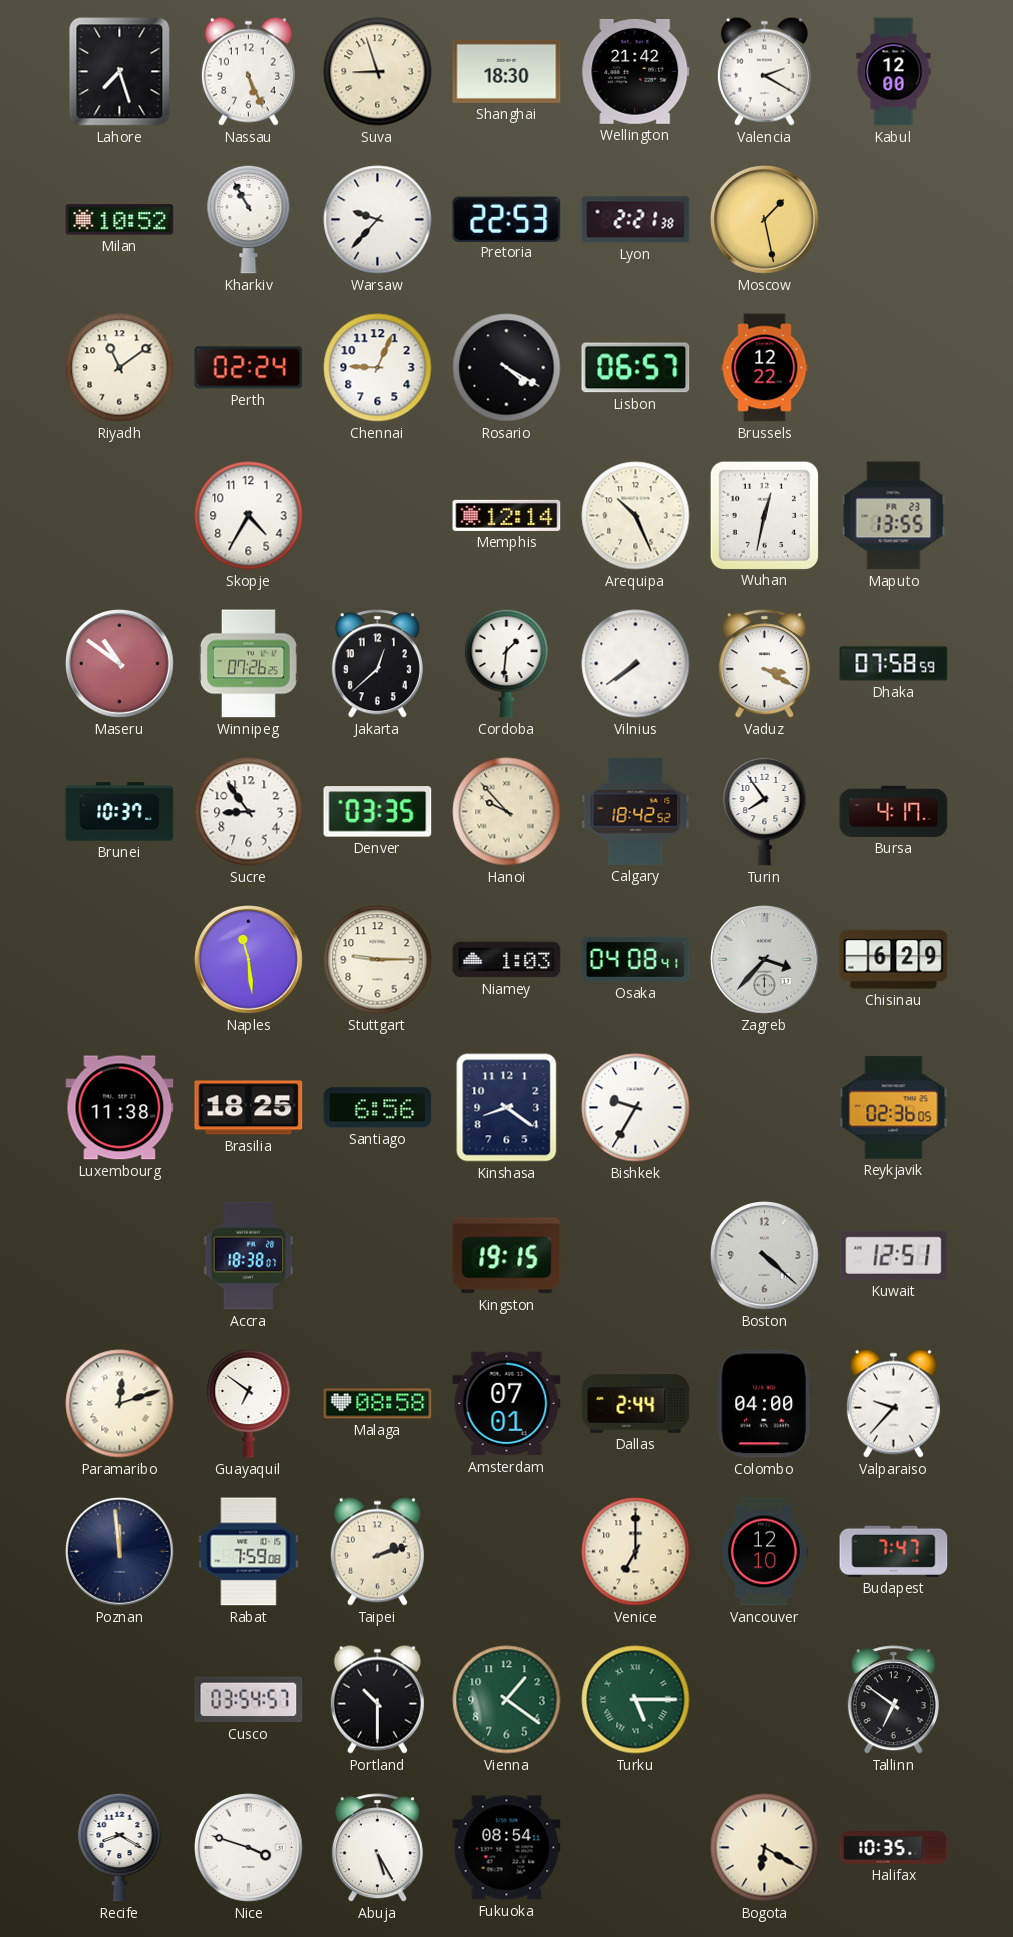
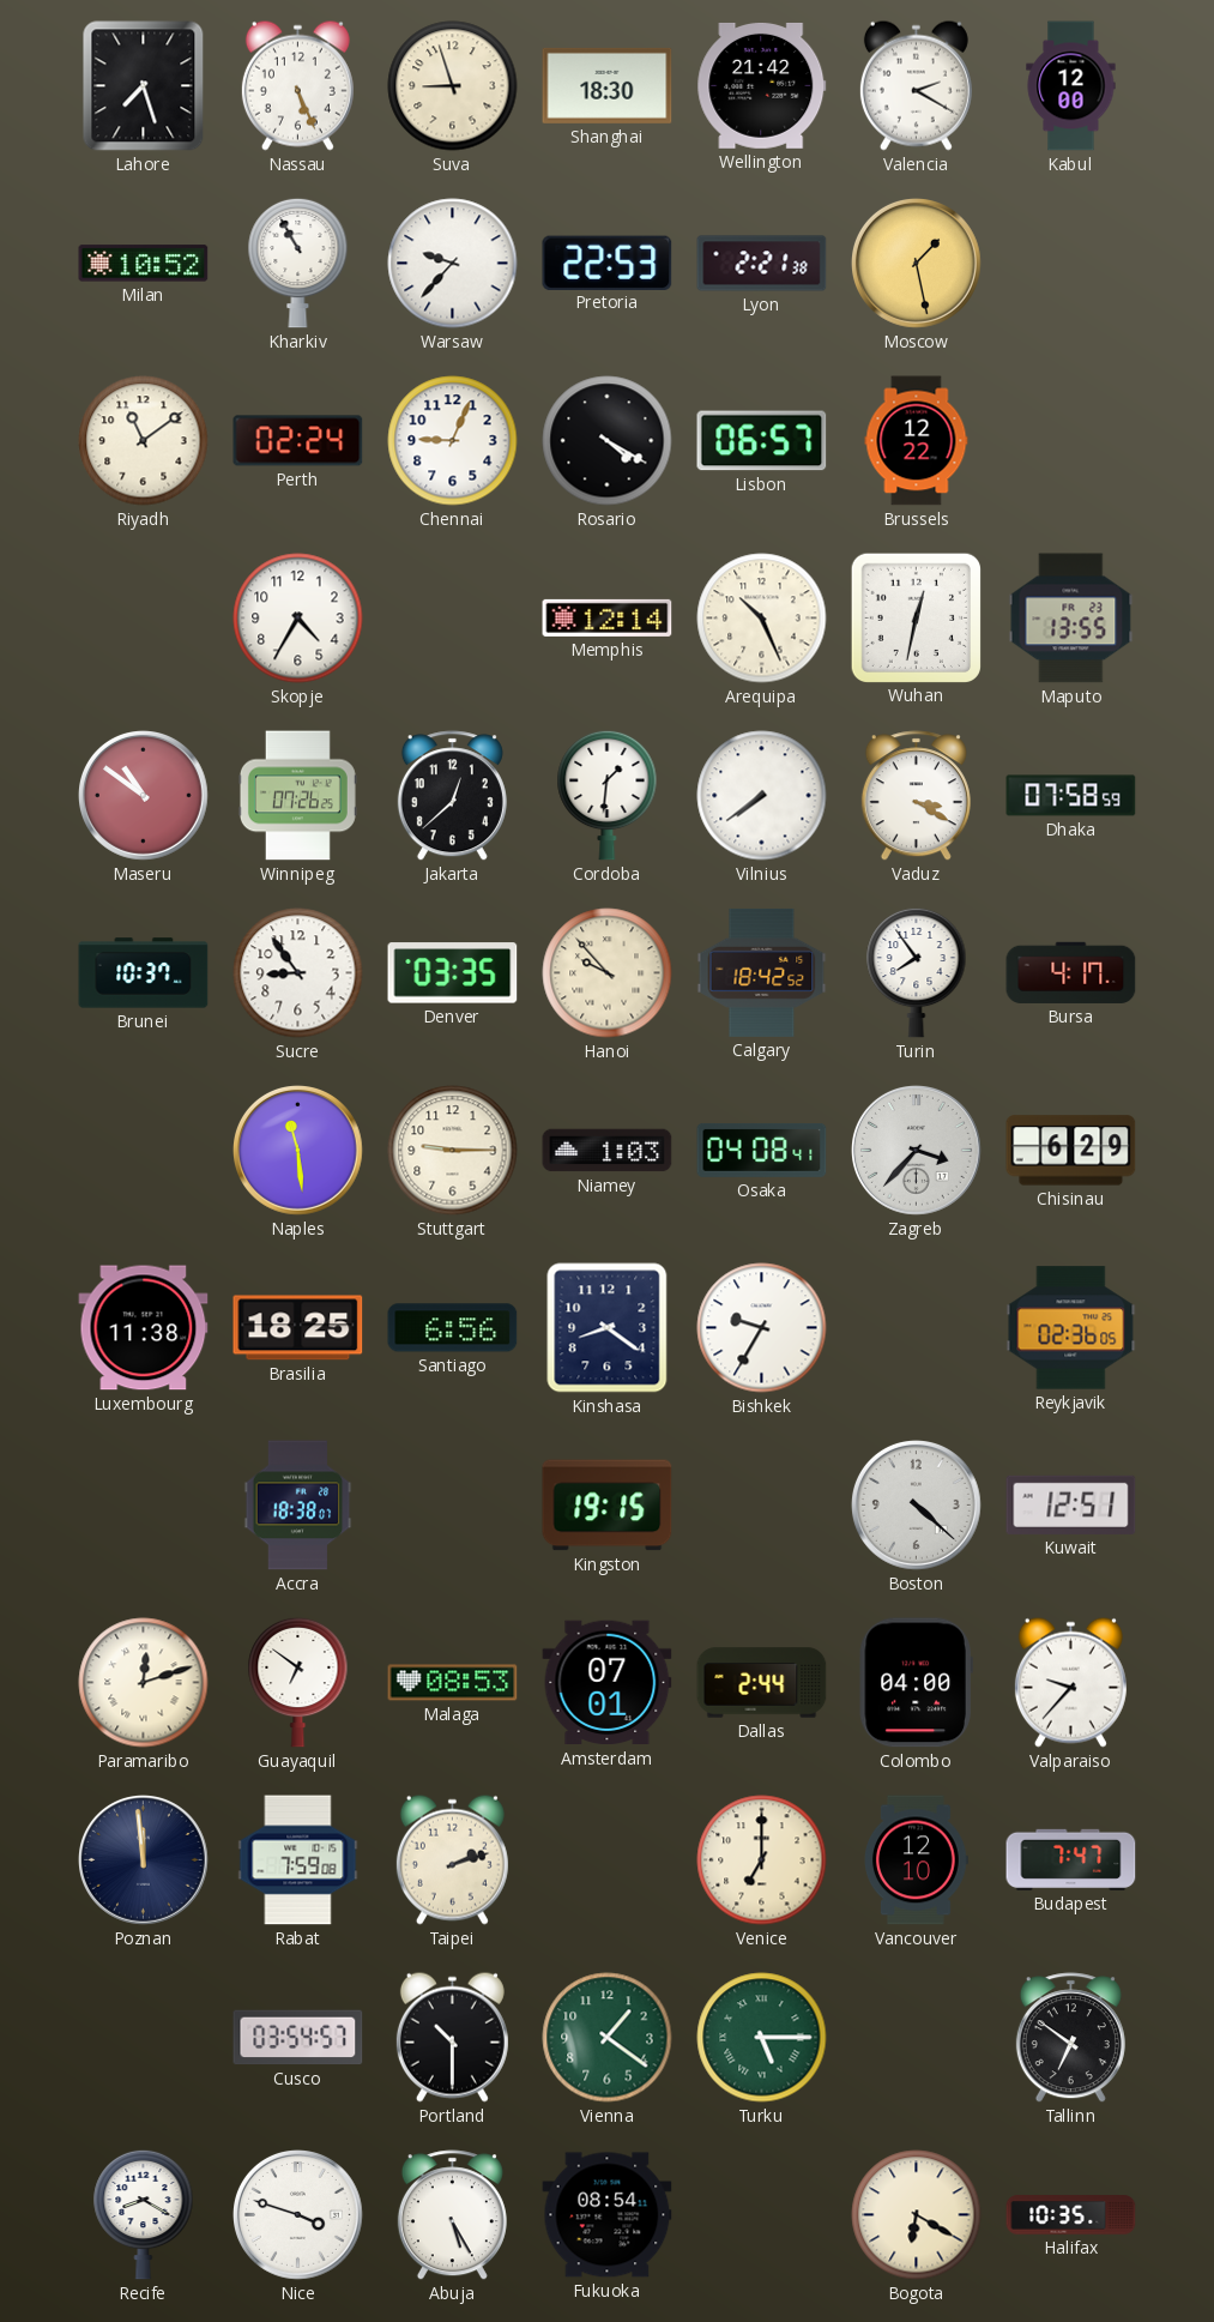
Malaga: 08:58 -> 08:53 (453, 1683)
